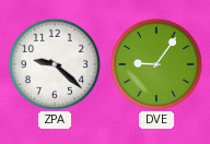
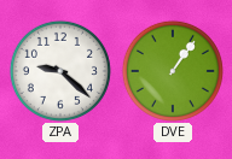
DVE: 9:06 -> 1:06 (173, 71)
